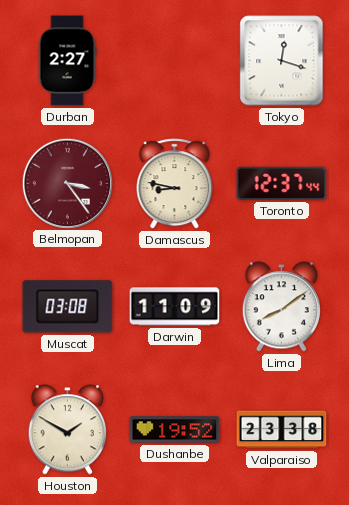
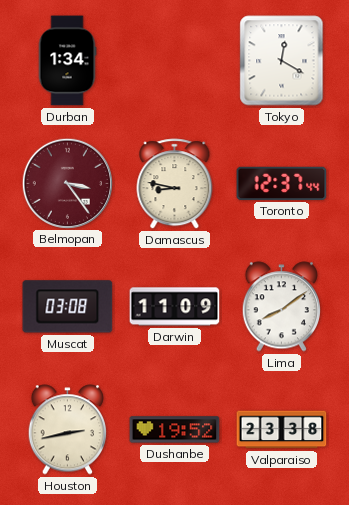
Durban: 2:27 -> 1:34 (67, 61)
Tokyo: 12:18 -> 12:20 (282, 61)
Houston: 1:50 -> 2:43 (67, 430)
